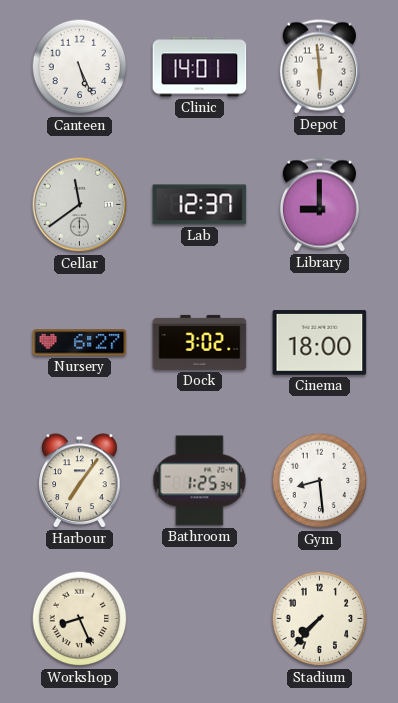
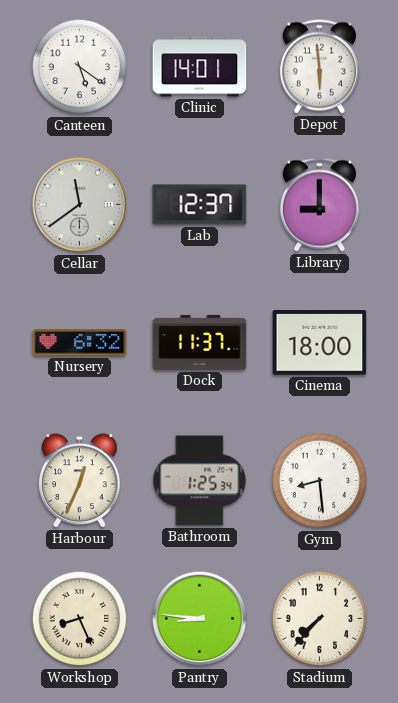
Canteen: 5:26 -> 5:21 (80, 67)
Nursery: 6:27 -> 6:32 (80, 343)
Dock: 3:02 -> 11:37 (200, 342)
Harbour: 7:06 -> 12:34 (80, 481)
Pantry: none -> 8:46 (200, 619)
